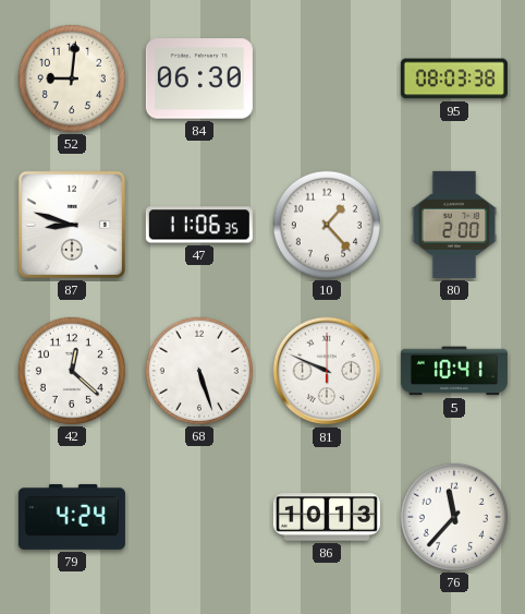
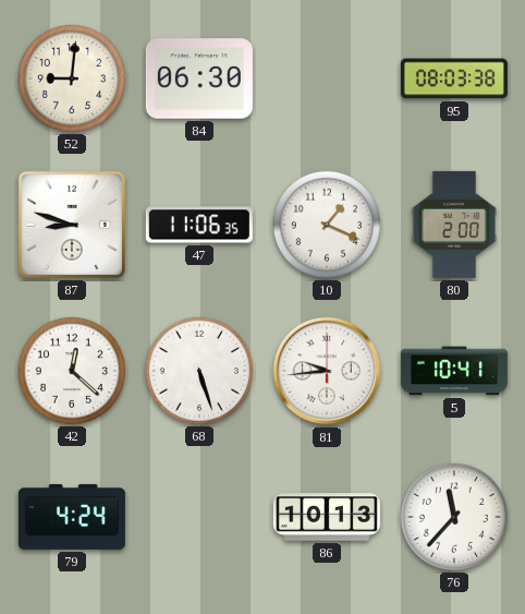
10: 1:23 -> 1:19 (327, 225)
81: 9:49 -> 9:44 (327, 371)
